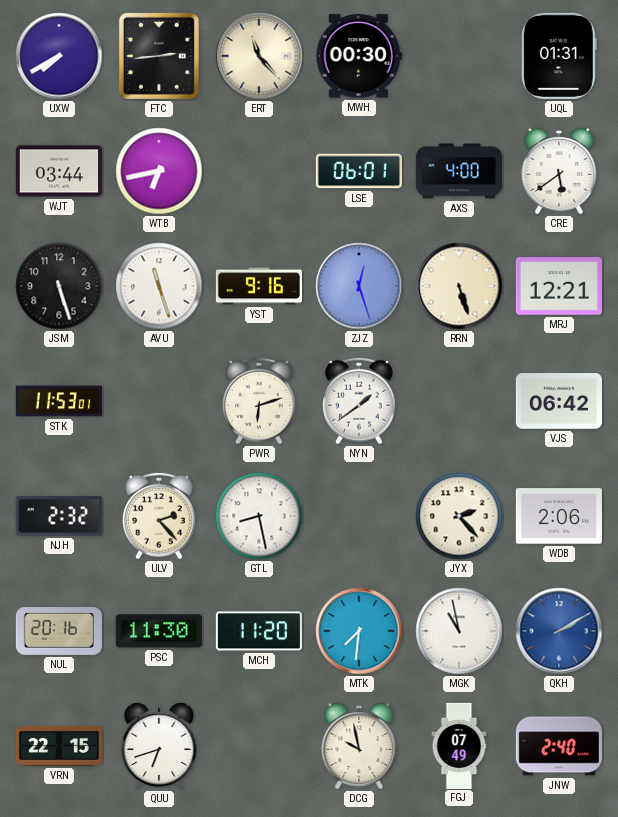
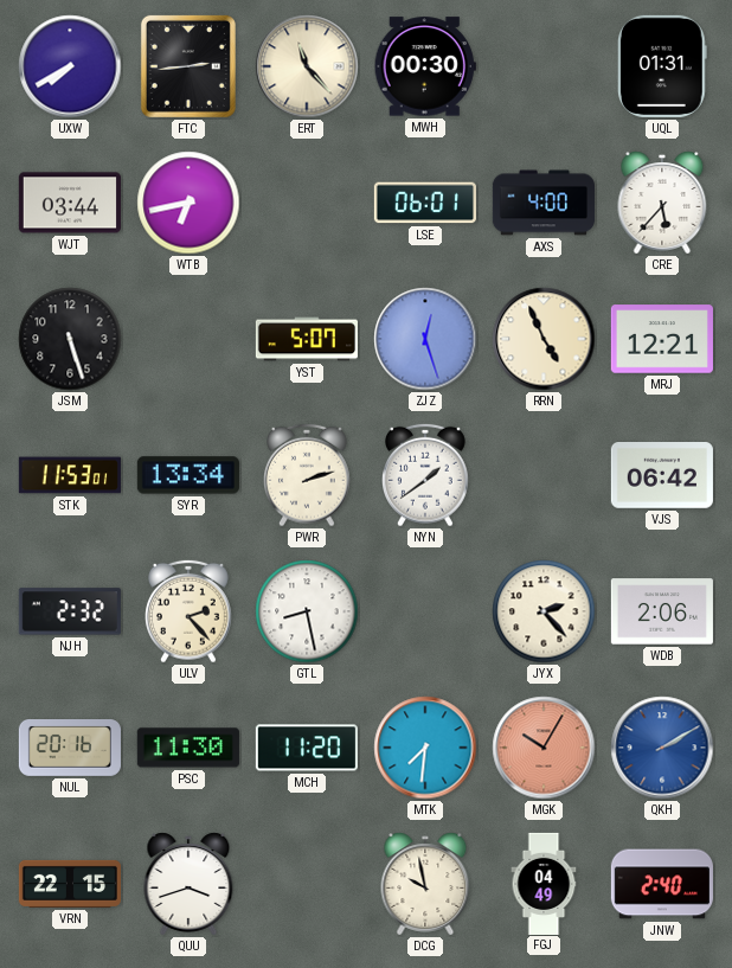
CRE: 5:39 -> 5:37 (662, 203)
AVU: 11:27 -> none (159, 286)
YST: 9:16 -> 5:07 (307, 339)
RRN: 5:27 -> 4:56 (544, 339)
SYR: none -> 13:34 (188, 475)
PWR: 6:12 -> 2:12 (308, 475)
MGK: 10:58 -> 10:05 (544, 748)
MGK dial: white -> salmon (544, 748)
QUU: 6:42 -> 3:42 (188, 884)
FGJ: 07:49 -> 04:49 (544, 883)
